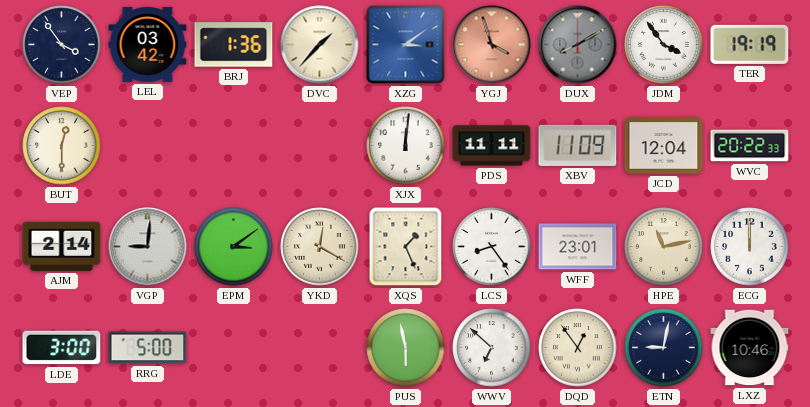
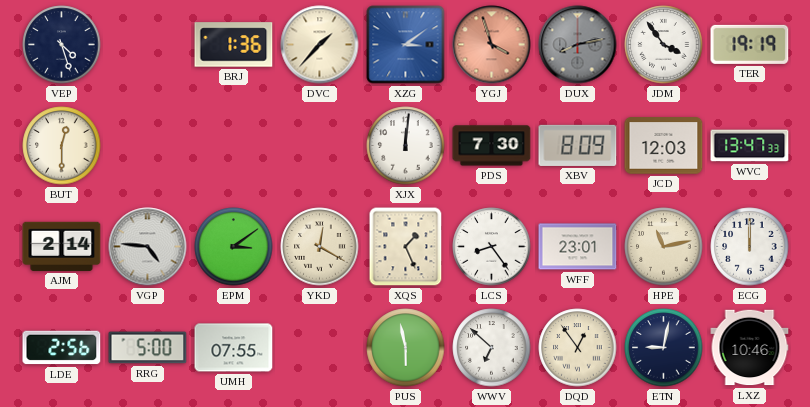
VEP: 3:54 -> 4:27 (62, 45)
LEL: 03:42 -> none (148, 44)
DUX: 8:10 -> 8:13 (578, 45)
PDS: 11:11 -> 7:30 (492, 146)
XBV: 11:09 -> 8:09 (578, 145)
JCD: 12:04 -> 12:03 (664, 146)
WVC: 20:22 -> 13:47 (750, 146)
VGP: 9:01 -> 4:46 (148, 247)
LDE: 3:00 -> 2:56 (62, 348)
UMH: none -> 07:55 (234, 348)
